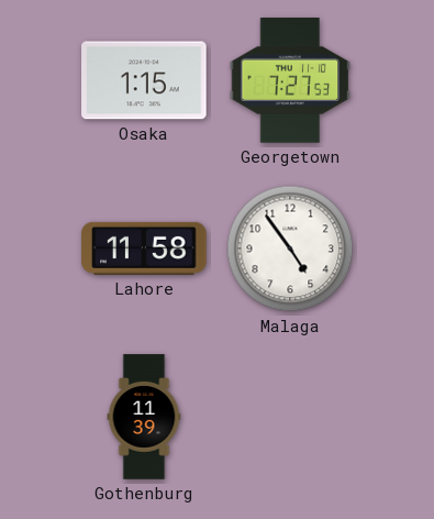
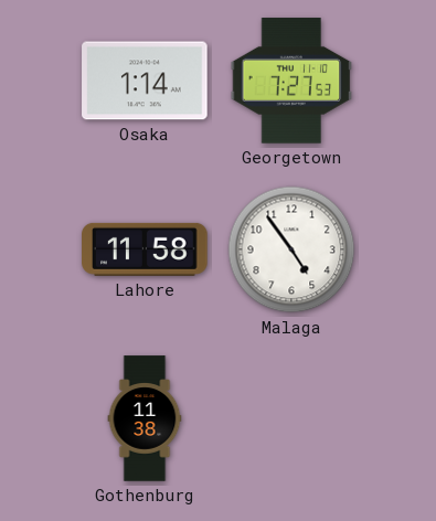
Osaka: 1:15 -> 1:14 (145, 81)
Gothenburg: 11:39 -> 11:38 (145, 418)
